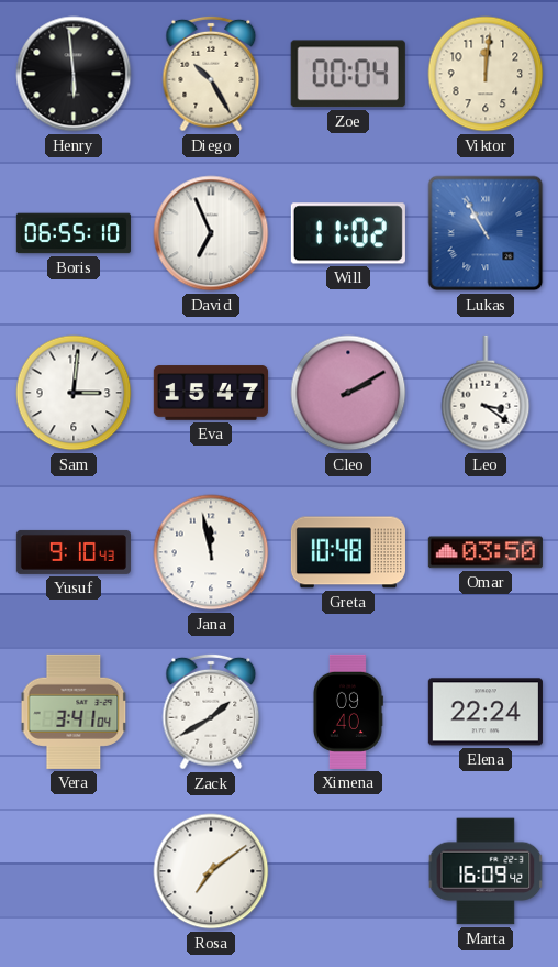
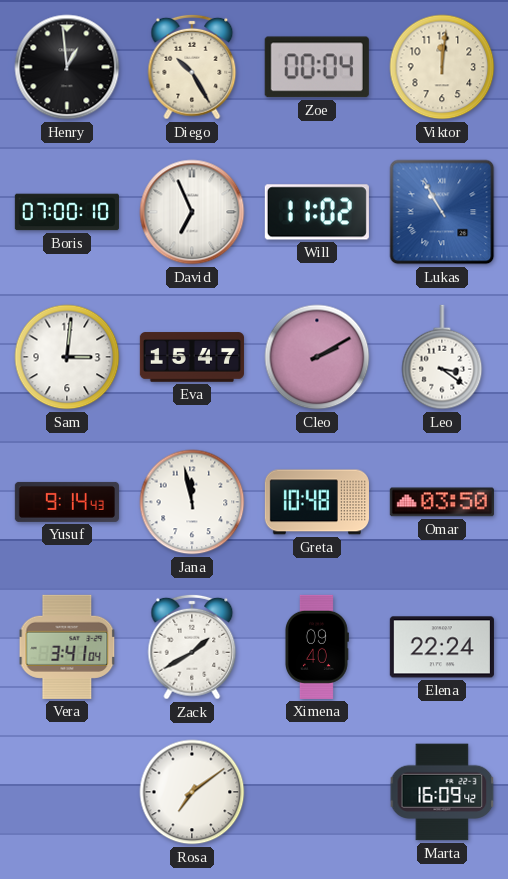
Henry: 5:59 -> 12:59 (67, 67)
Boris: 06:55 -> 07:00 (67, 212)
Yusuf: 9:10 -> 9:14 (67, 502)
